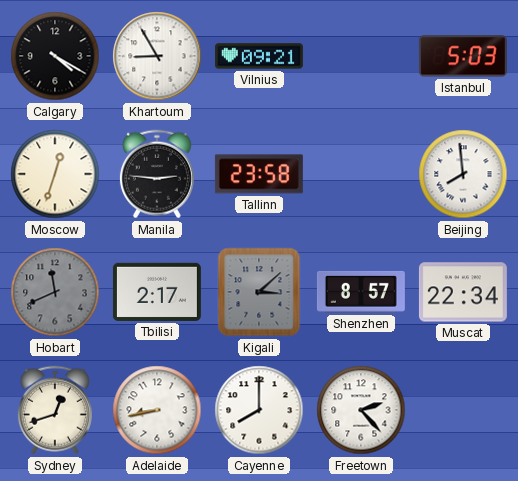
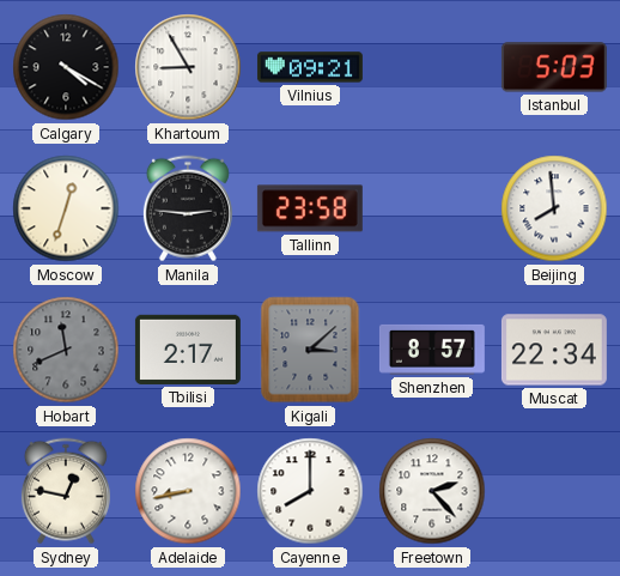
Sydney: 12:42 -> 12:47 (66, 491)
